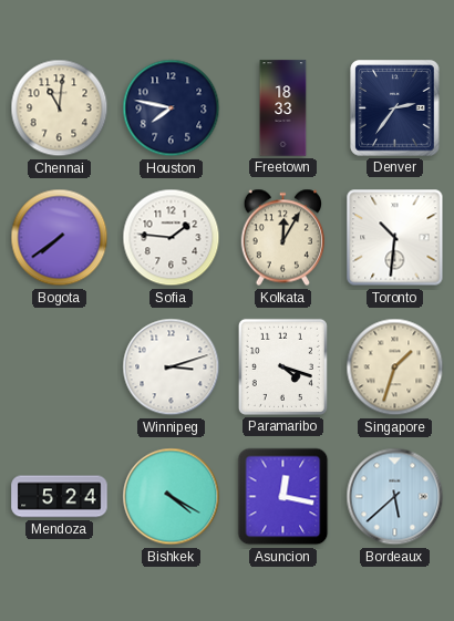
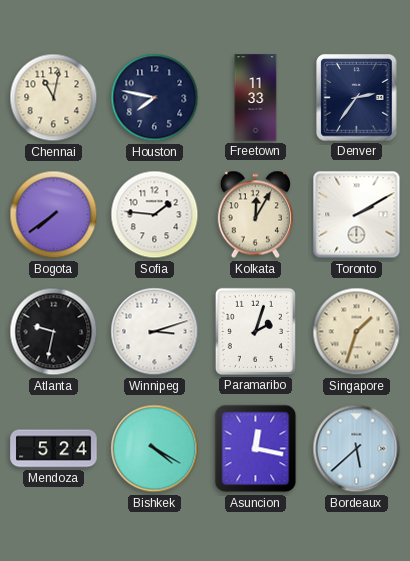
Chennai: 11:01 -> 11:02 (54, 98)
Freetown: 18:33 -> 11:33 (256, 98)
Toronto: 10:31 -> 2:10 (357, 215)
Atlanta: none -> 9:32 (54, 332)
Paramaribo: 4:18 -> 2:03 (255, 331)
